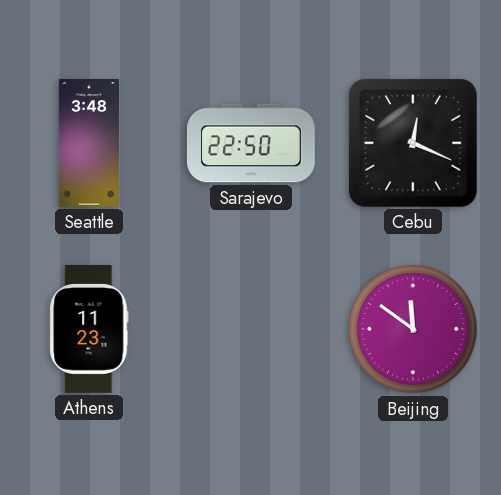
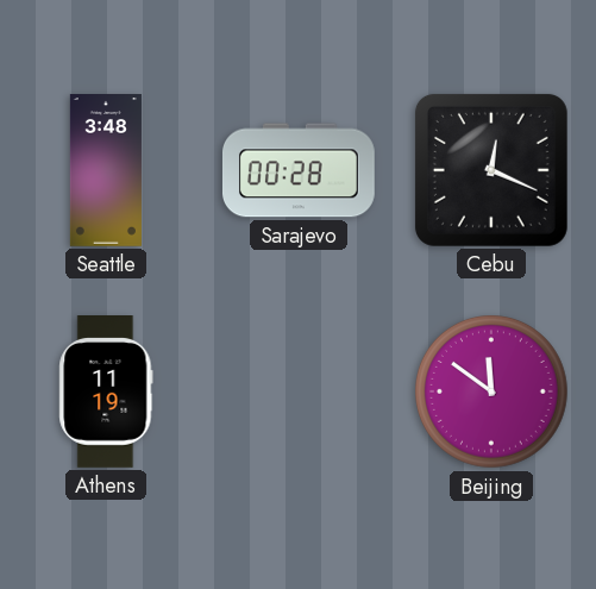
Sarajevo: 22:50 -> 00:28 (299, 170)
Athens: 11:23 -> 11:19 (106, 393)
